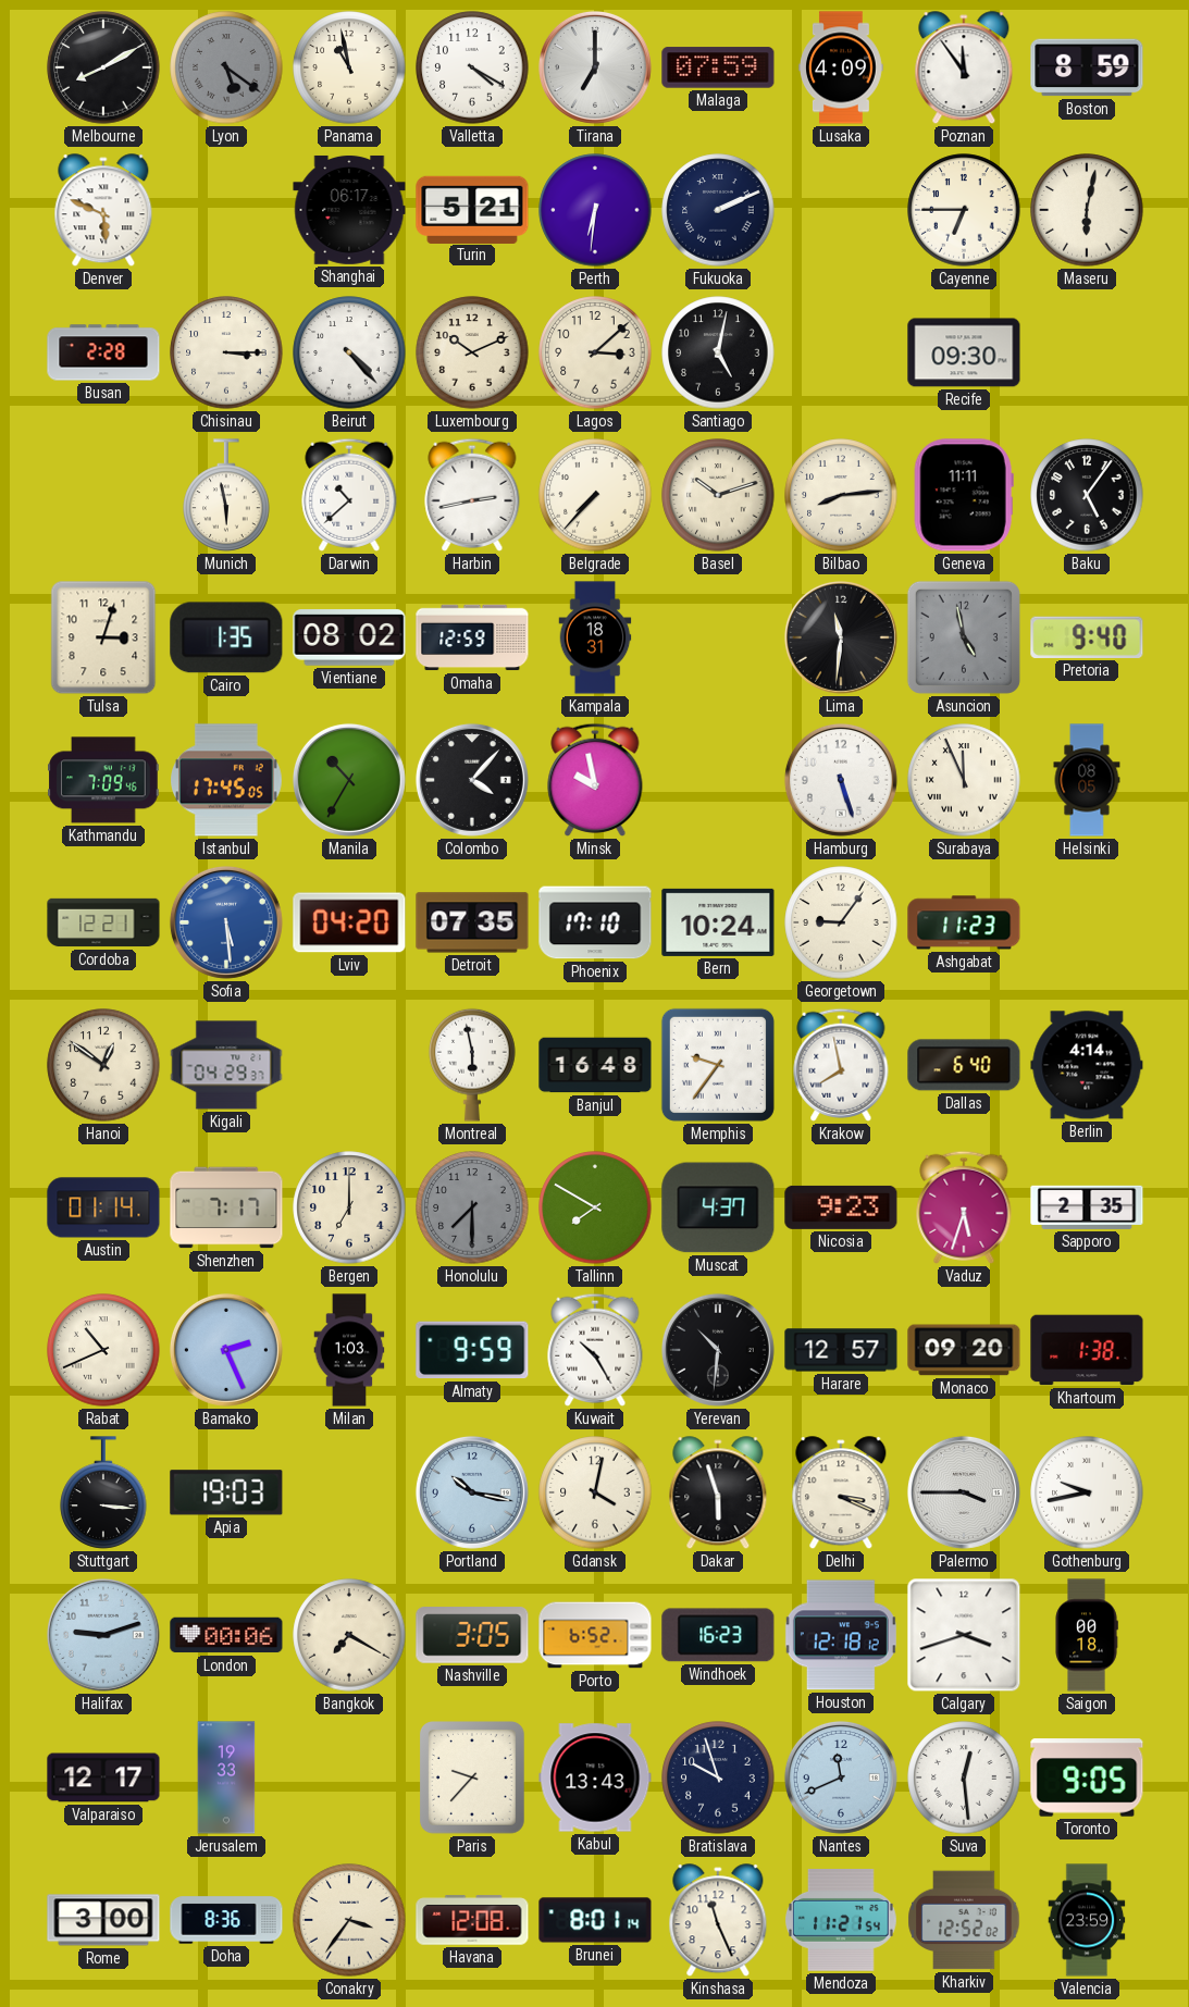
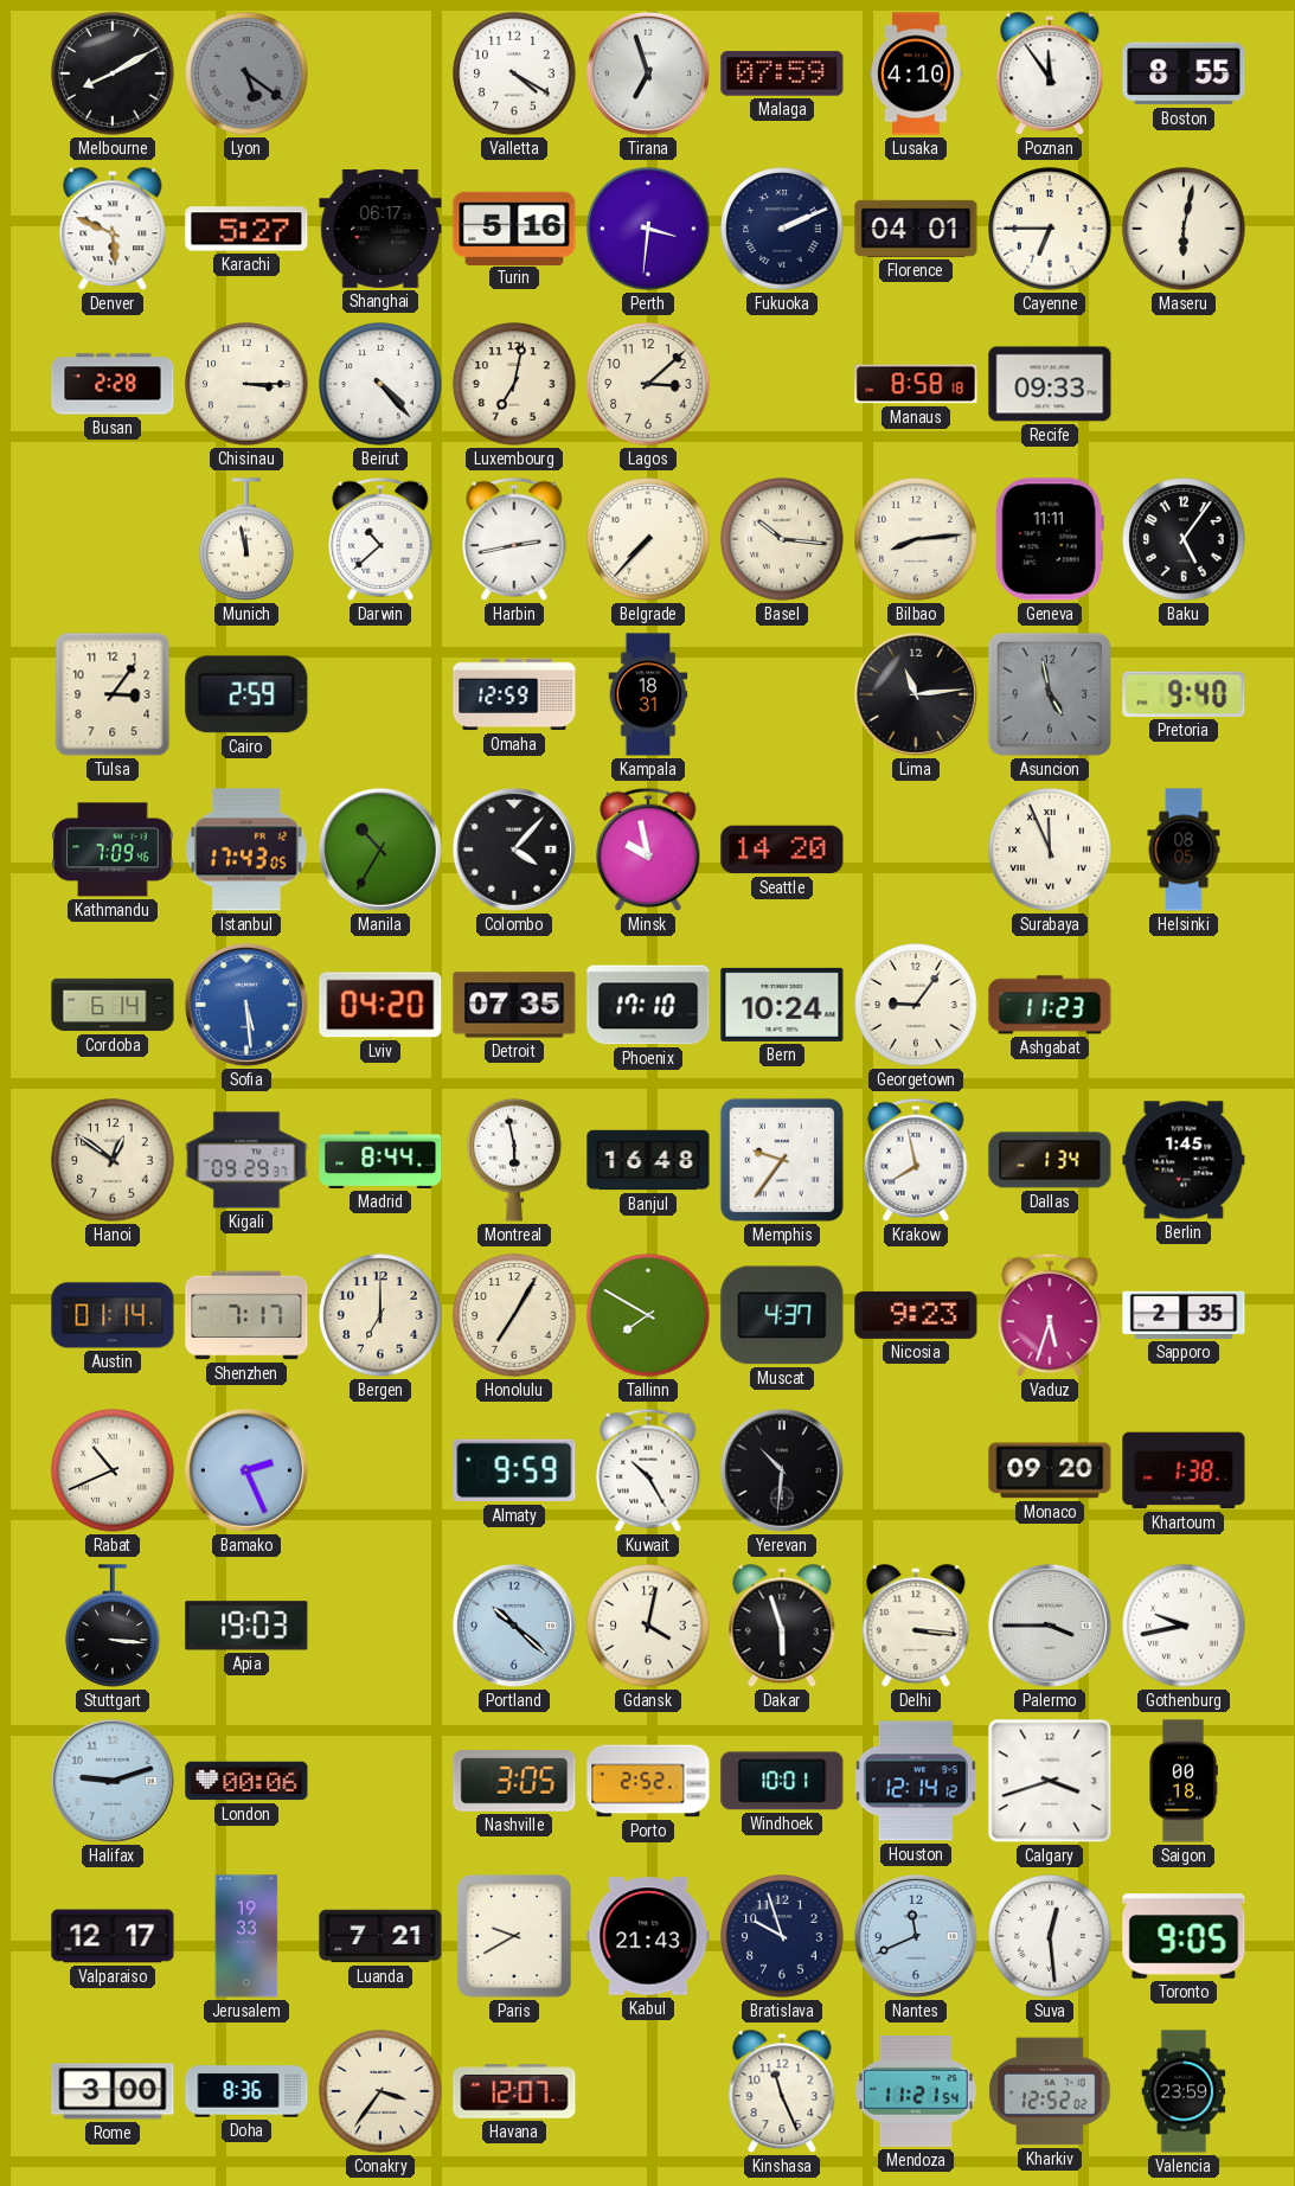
Panama: 10:58 -> none (349, 67)
Tirana: 7:00 -> 6:57 (648, 73)
Lusaka: 4:09 -> 4:10 (916, 73)
Boston: 8:59 -> 8:55 (1184, 73)
Karachi: none -> 5:27 (246, 229)
Turin: 5:21 -> 5:16 (514, 227)
Perth: 6:31 -> 3:31 (648, 229)
Florence: none -> 04:01 (916, 229)
Luxembourg: 10:11 -> 7:02 (514, 384)
Santiago: 5:02 -> none (718, 352)
Manaus: none -> 8:58 (916, 384)
Recife: 09:30 -> 09:33 (1050, 384)
Munich: 5:58 -> 11:58 (246, 539)
Basel: 10:12 -> 10:16 (782, 539)
Tulsa: 3:03 -> 3:06 (113, 694)
Cairo: 1:35 -> 2:59 (246, 694)
Vientiane: 08:02 -> none (349, 637)
Lima: 11:31 -> 11:14 (916, 694)
Istanbul: 17:45 -> 17:43 (248, 850)
Seattle: none -> 14:20 (782, 850)
Hamburg: 5:27 -> none (841, 780)
Cordoba: 12:21 -> 6:14 (113, 1005)
Kigali: 04:29 -> 09:29 (246, 1160)
Madrid: none -> 8:44 (380, 1160)
Dallas: 6:40 -> 1:34 (1050, 1160)
Berlin: 4:14 -> 1:45 (1184, 1160)
Honolulu: 7:30 -> 7:05 (514, 1315)
Honolulu dial: grey -> cream (514, 1315)
Milan: 1:03 -> none (349, 1350)
Harare: 12:57 -> none (841, 1350)
Portland: 10:17 -> 10:22 (514, 1626)
Delhi: 3:19 -> 3:16 (916, 1627)
Bangkok: 7:20 -> none (349, 1635)
Porto: 6:52 -> 2:52 (648, 1781)
Windhoek: 16:23 -> 10:01 (782, 1781)
Houston: 12:18 -> 12:14 (916, 1781)
Luanda: none -> 7:21 (380, 1936)
Paris: 9:37 -> 9:40 (515, 1937)
Kabul: 13:43 -> 21:43 (648, 1936)
Havana: 12:08 -> 12:07 (514, 2091)
Brunei: 8:01 -> none (595, 1920)
